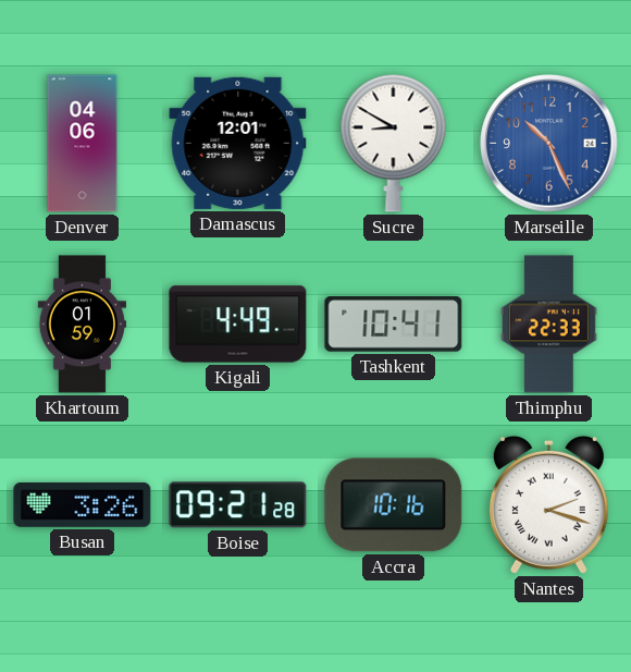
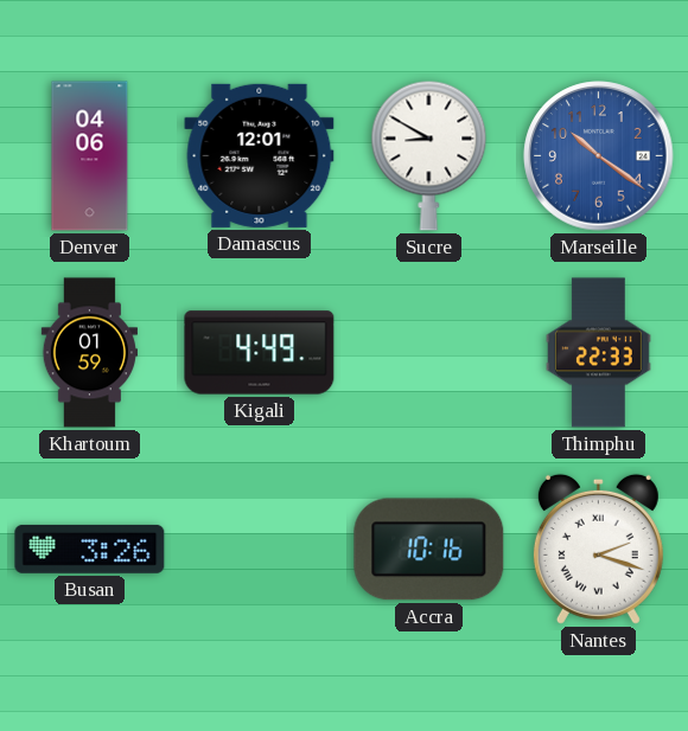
Marseille: 10:26 -> 10:21 (599, 156)
Tashkent: 10:41 -> none (394, 325)
Boise: 09:21 -> none (238, 505)
